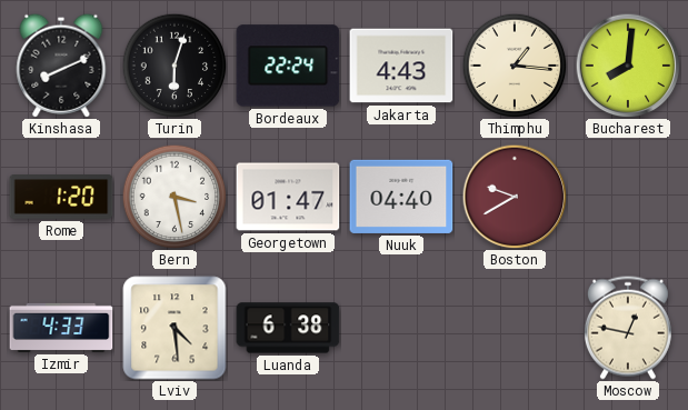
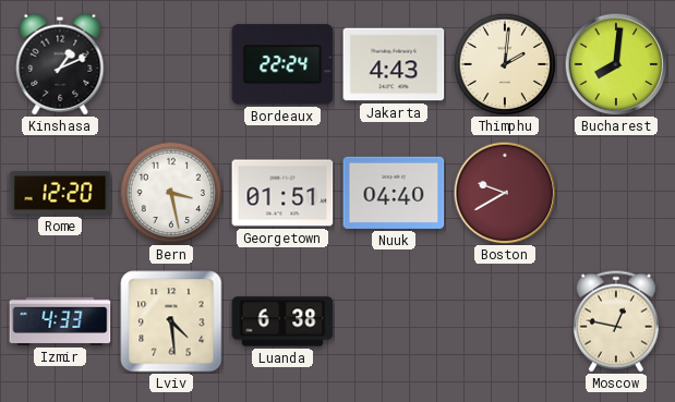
Kinshasa: 8:11 -> 1:11 (60, 64)
Turin: 6:03 -> none (175, 66)
Thimphu: 1:16 -> 2:01 (505, 64)
Rome: 1:20 -> 12:20 (60, 194)
Georgetown: 01:47 -> 01:51 (282, 193)
